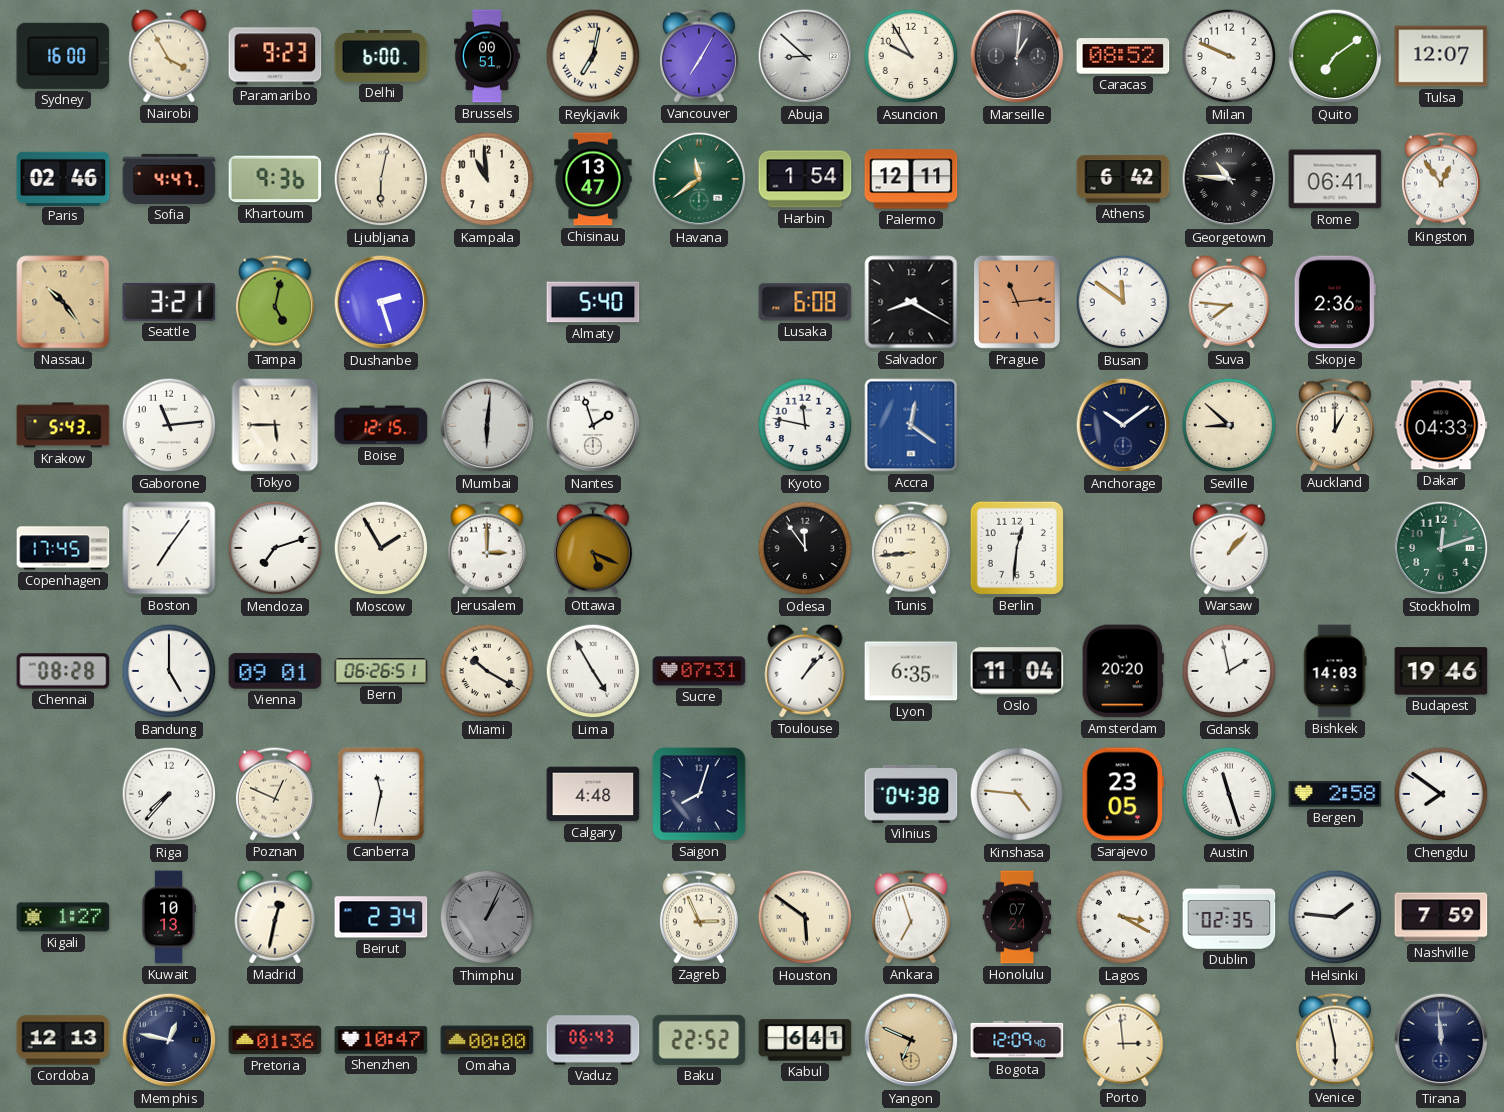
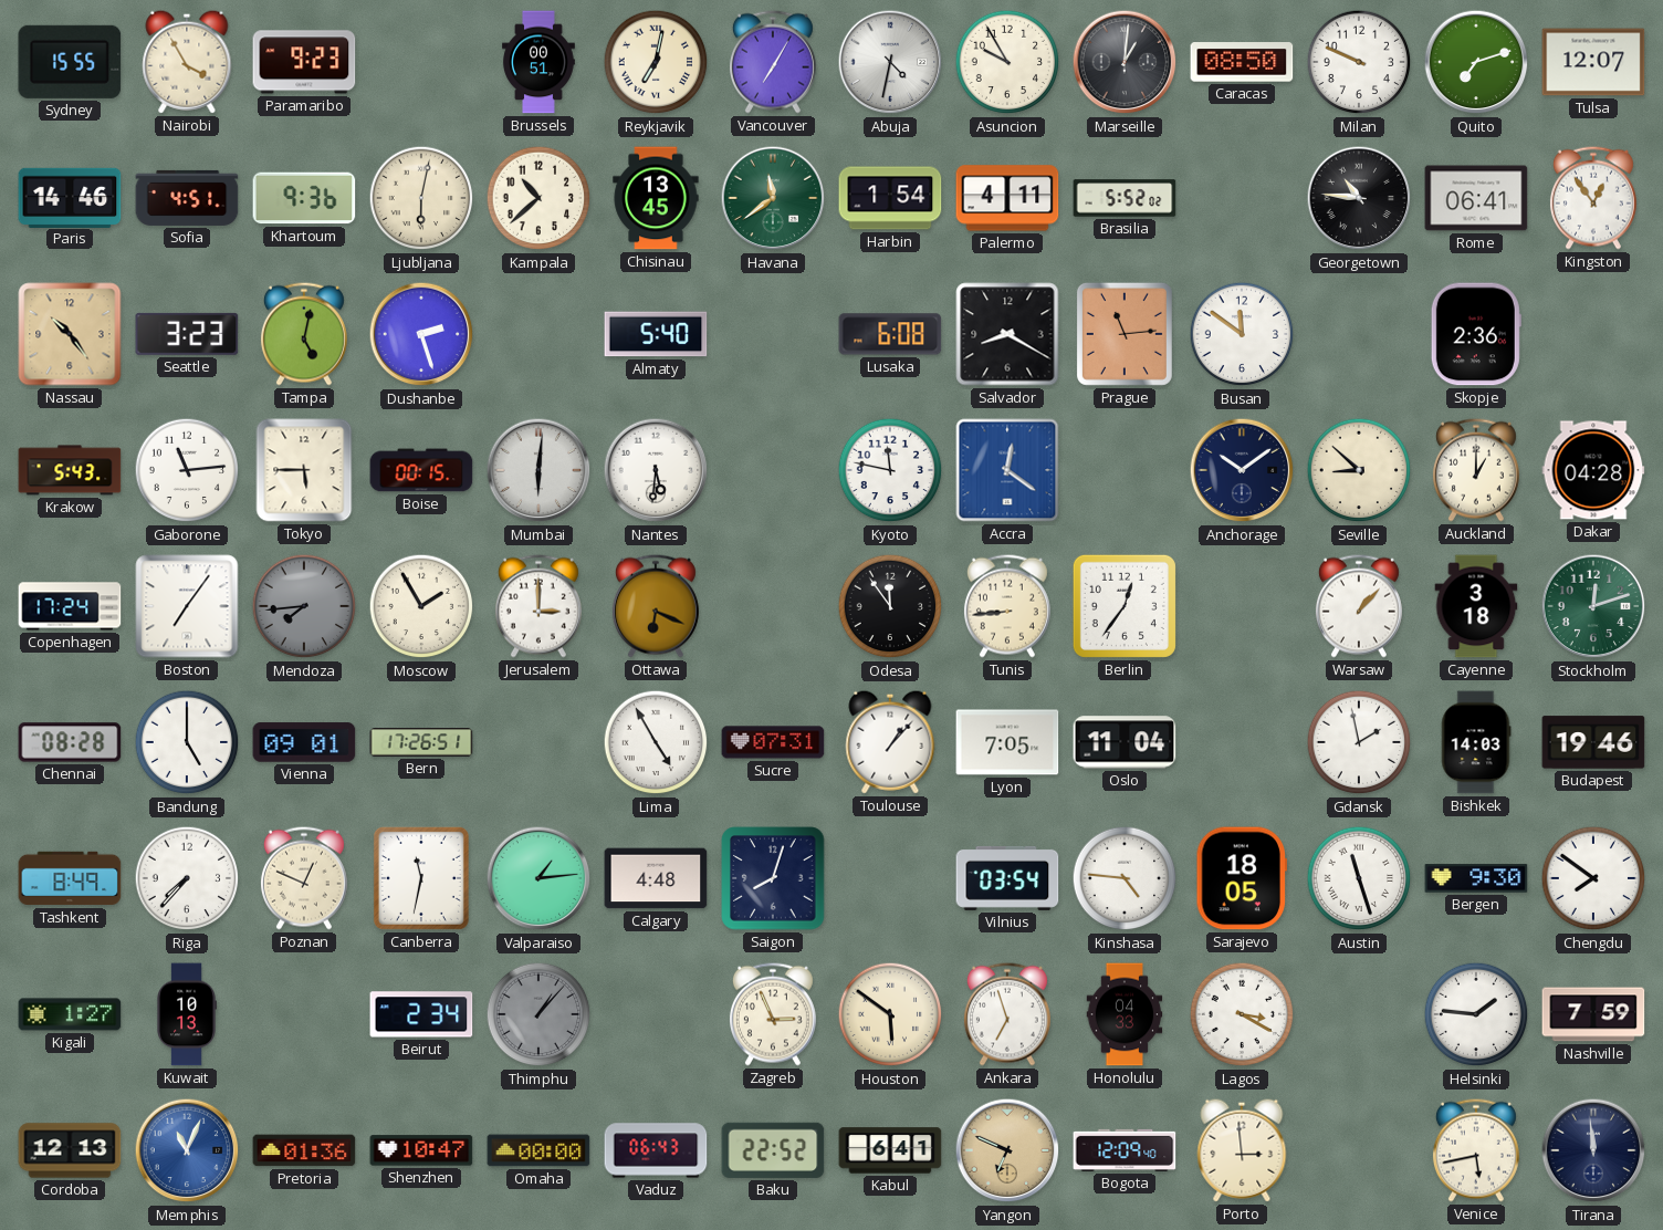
Sydney: 16:00 -> 15:55 (70, 62)
Delhi: 6:00 -> none (381, 57)
Abuja: 8:52 -> 4:32 (890, 62)
Caracas: 08:52 -> 08:50 (1242, 62)
Quito: 7:09 -> 7:12 (1476, 62)
Paris: 02:46 -> 14:46 (70, 197)
Sofia: 4:47 -> 4:51 (187, 198)
Kampala: 10:59 -> 10:38 (538, 198)
Chisinau: 13:47 -> 13:45 (656, 198)
Palermo: 12:11 -> 4:11 (1007, 198)
Brasilia: none -> 5:52 (1125, 198)
Athens: 6:42 -> none (1123, 179)
Seattle: 3:21 -> 3:23 (187, 334)
Suva: 7:46 -> none (1229, 302)
Boise: 12:15 -> 00:15 (421, 470)
Nantes: 1:57 -> 5:31 (656, 470)
Dakar: 04:33 -> 04:28 (1593, 470)
Copenhagen: 17:45 -> 17:24 (70, 606)
Mendoza: 7:12 -> 7:44 (304, 606)
Mendoza dial: white -> grey (304, 606)
Ottawa: 5:19 -> 6:19 (656, 606)
Berlin: 12:31 -> 12:36 (1125, 606)
Cayenne: none -> 3:18 (1476, 606)
Bern: 06:26 -> 17:26 (421, 742)
Miami: 10:20 -> none (487, 671)
Lyon: 6:35 -> 7:05 (1007, 742)
Amsterdam: 20:20 -> none (1123, 671)
Tashkent: none -> 8:49 (70, 878)
Valparaiso: none -> 1:14 (538, 878)
Vilnius: 04:38 -> 03:54 (1007, 878)
Sarajevo: 23:05 -> 18:05 (1241, 878)
Bergen: 2:58 -> 9:30 (1476, 878)
Madrid: 12:32 -> none (275, 917)
Thimphu: 1:04 -> 1:07 (538, 1014)
Honolulu: 07:24 -> 04:33 (1125, 1014)
Dublin: 02:35 -> none (1229, 917)
Memphis: 12:47 -> 11:04 (187, 1150)
Memphis dial: navy -> blue (187, 1150)
Venice: 5:58 -> 5:43 (1476, 1150)
